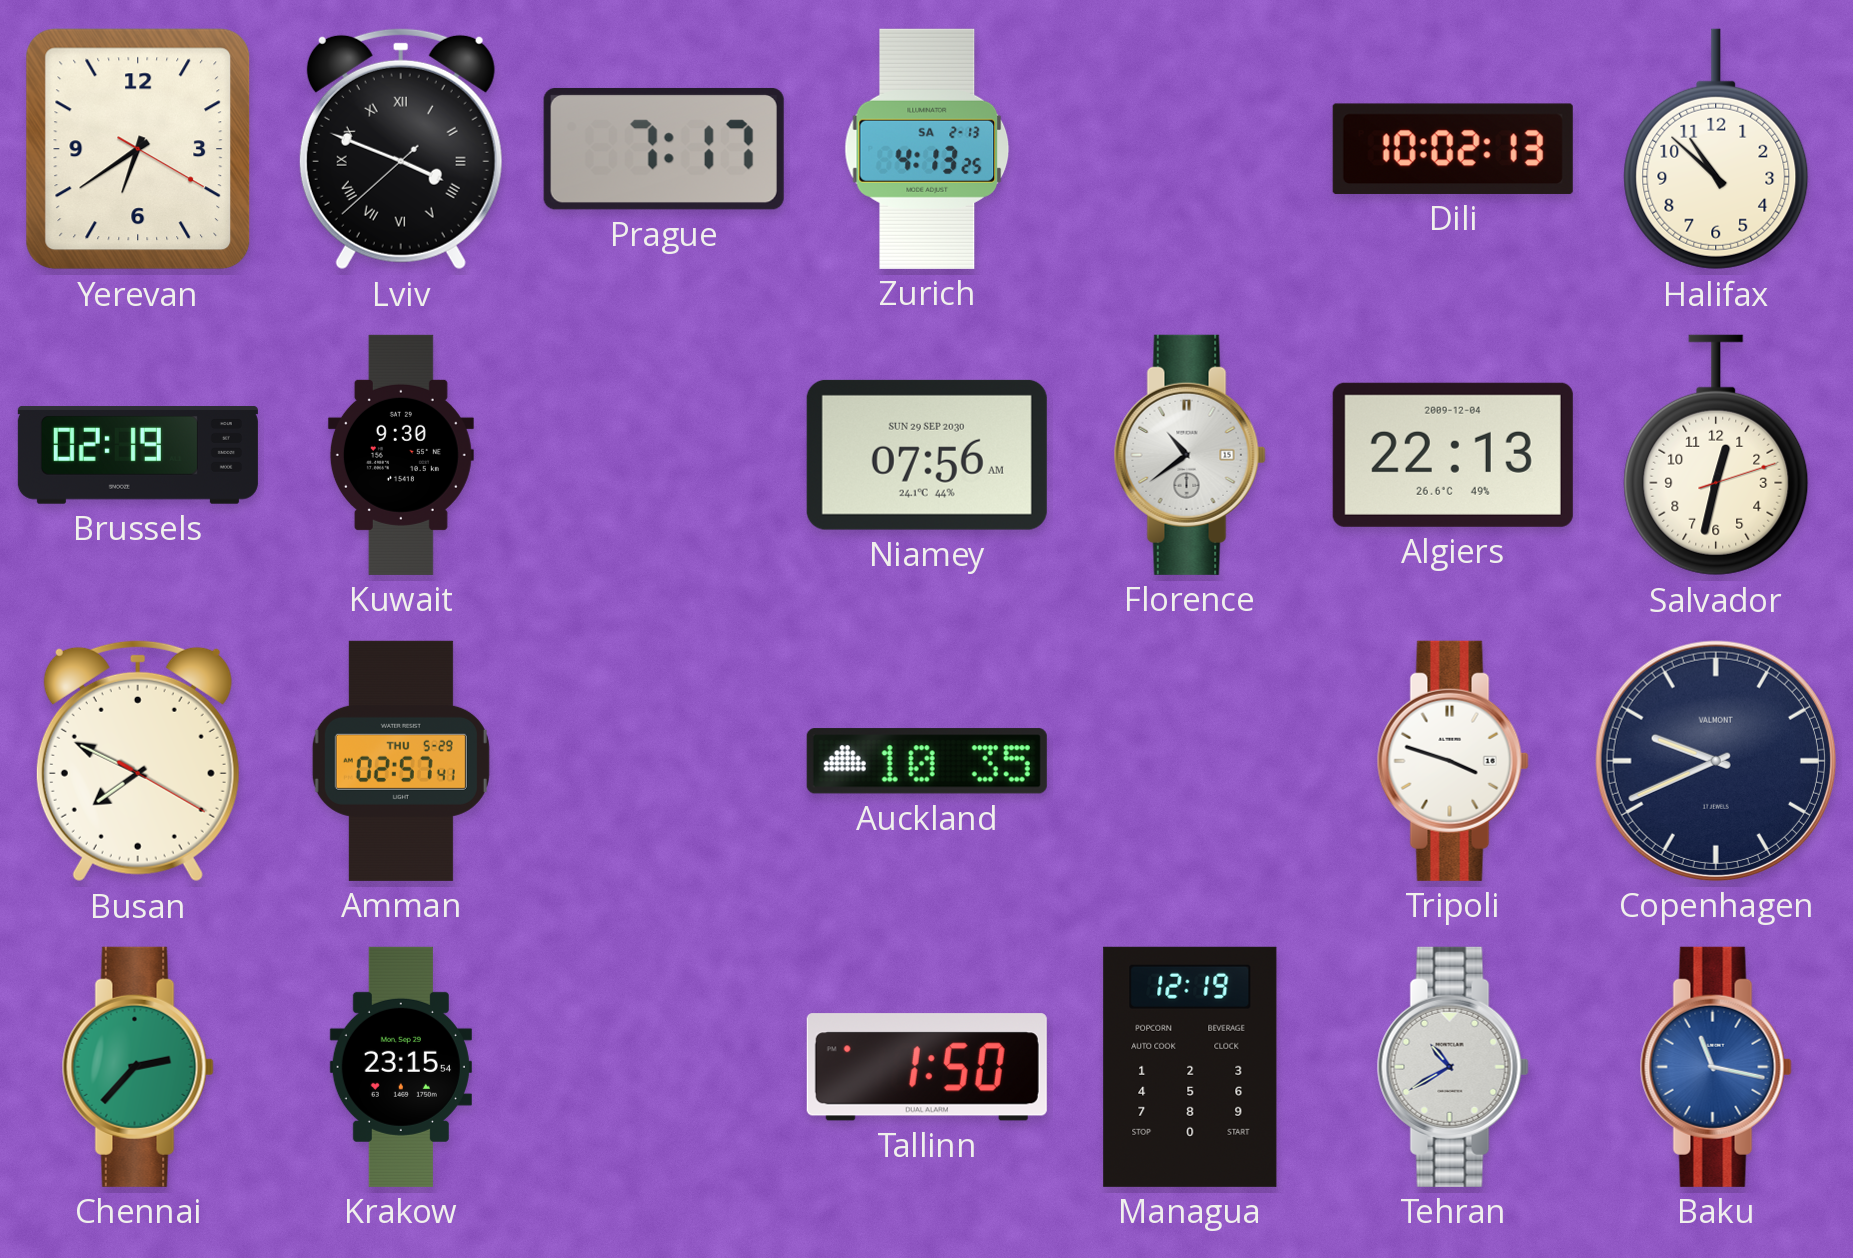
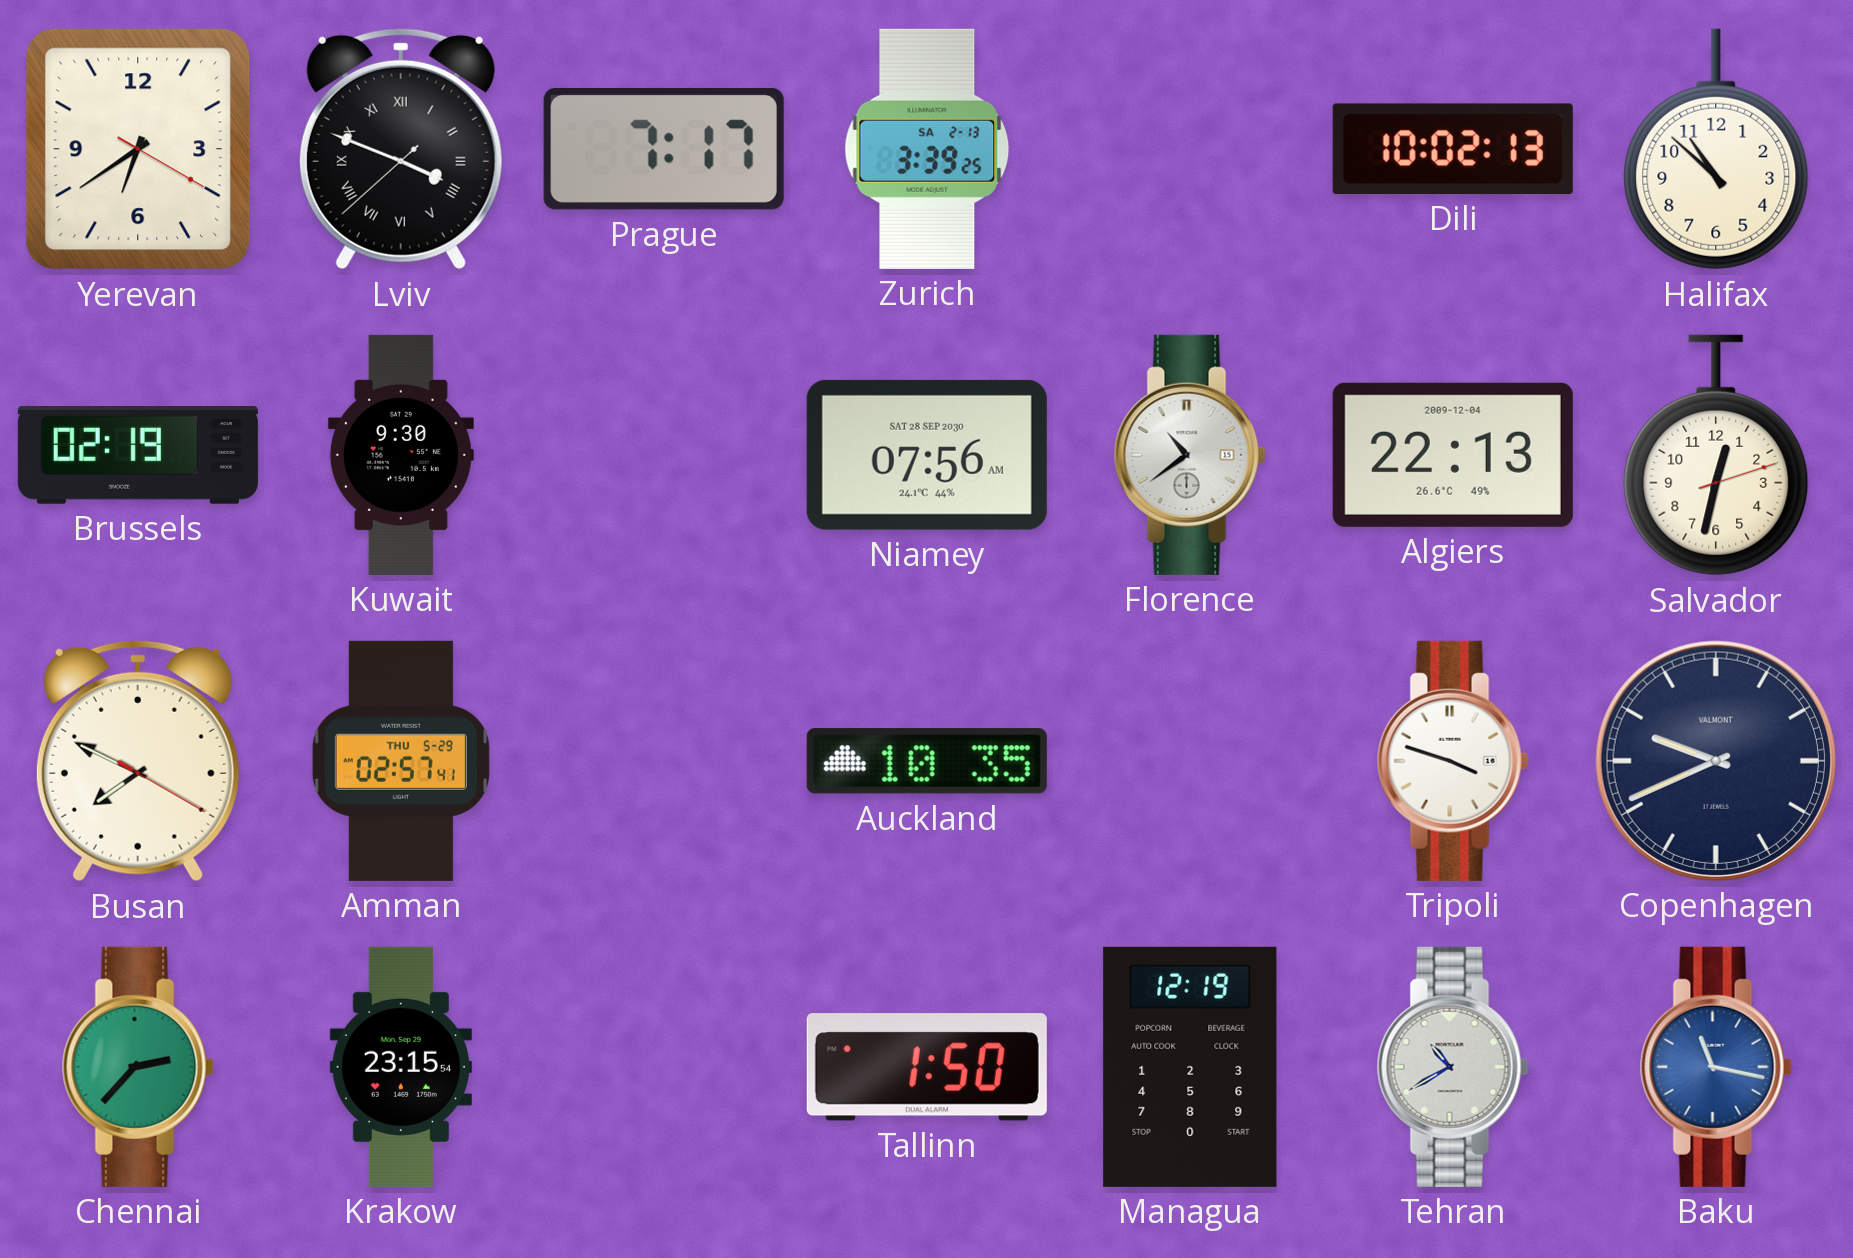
Zurich: 4:13 -> 3:39 (927, 149)
Niamey date: SUN 29 SEP 2030 -> SAT 28 SEP 2030 (927, 455)
